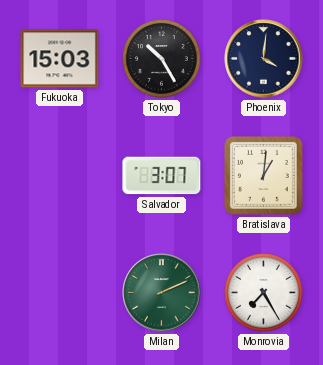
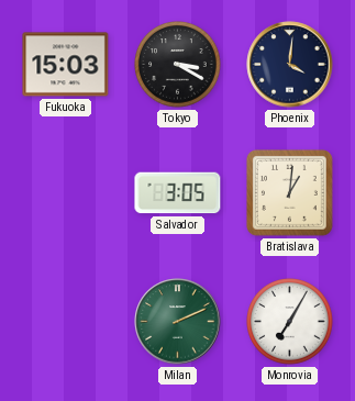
Tokyo: 10:25 -> 3:20 (178, 65)
Salvador: 3:07 -> 3:05 (178, 193)
Monrovia: 7:25 -> 7:05 (290, 322)
